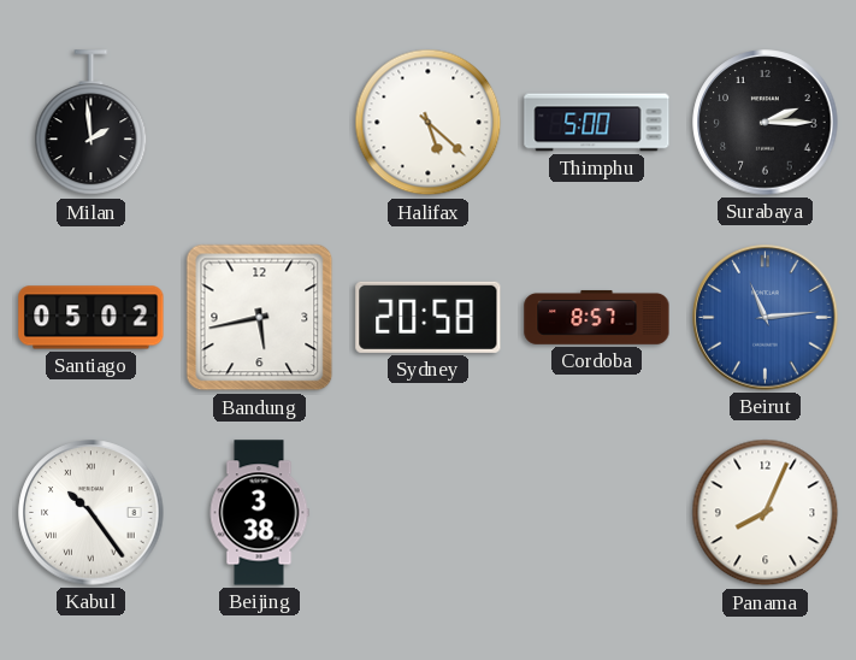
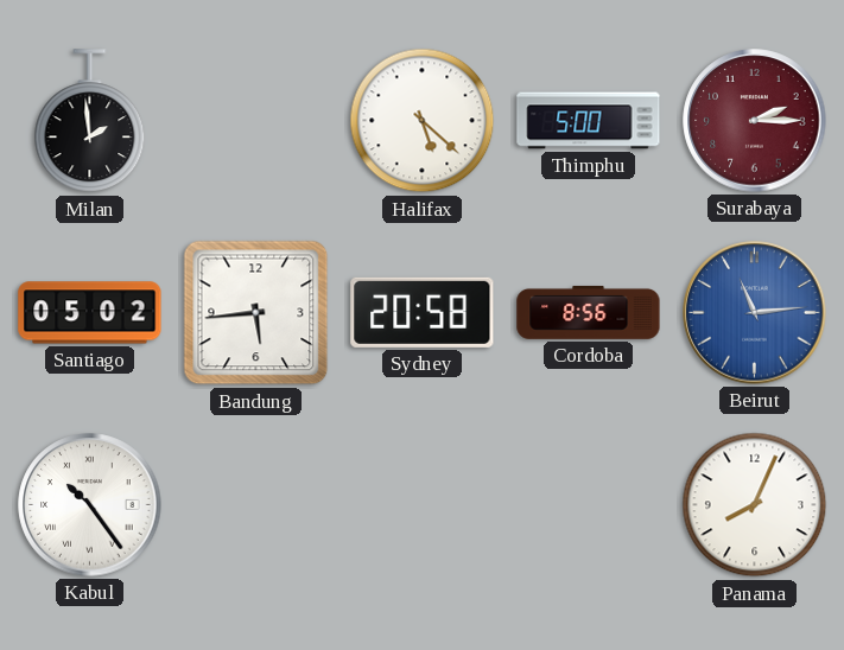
Surabaya dial: black -> burgundy (755, 121)
Bandung: 5:43 -> 5:44 (256, 313)
Cordoba: 8:57 -> 8:56 (589, 312)
Beijing: 3:38 -> none (259, 513)
